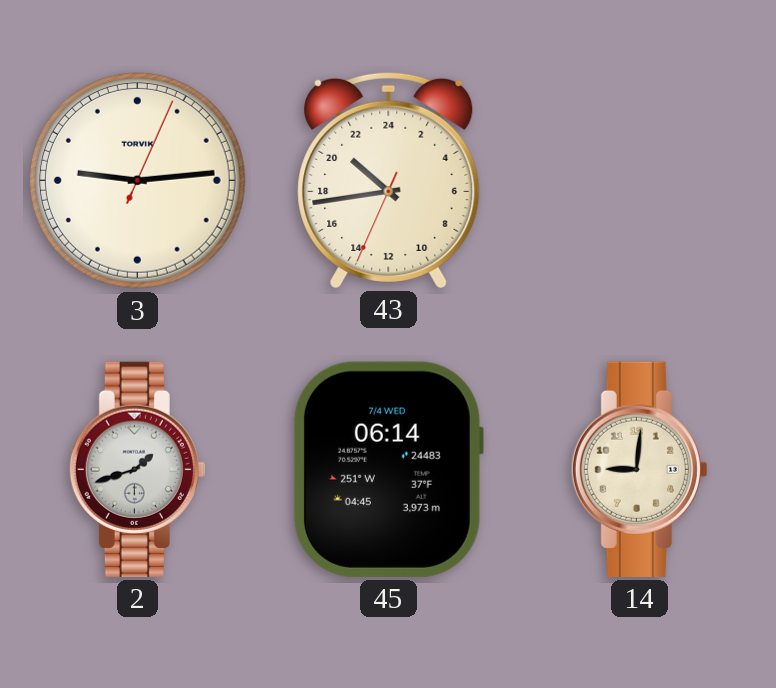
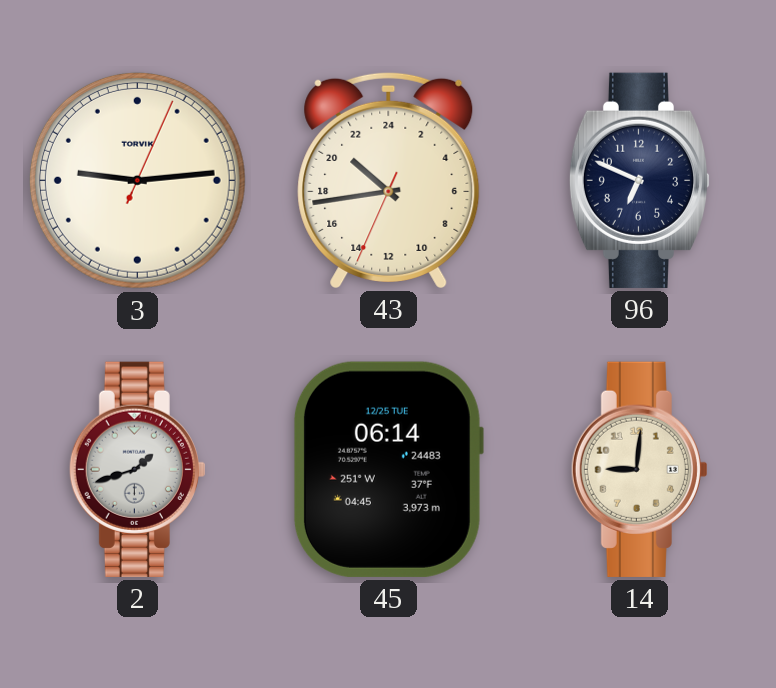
96: none -> 6:49 (640, 180)
45 date: 7/4 WED -> 12/25 TUE (388, 469)
